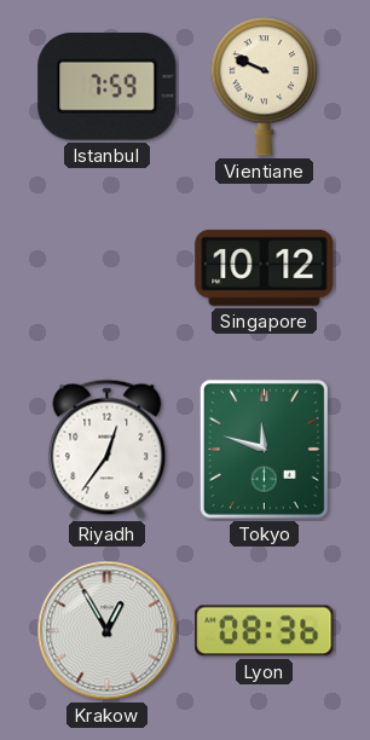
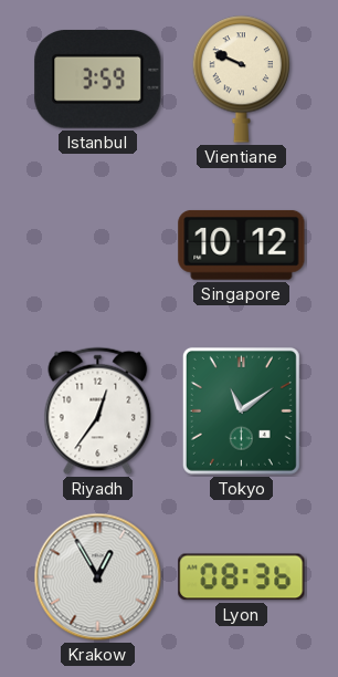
Istanbul: 7:59 -> 3:59 (98, 80)
Tokyo: 11:48 -> 11:09 (241, 410)
